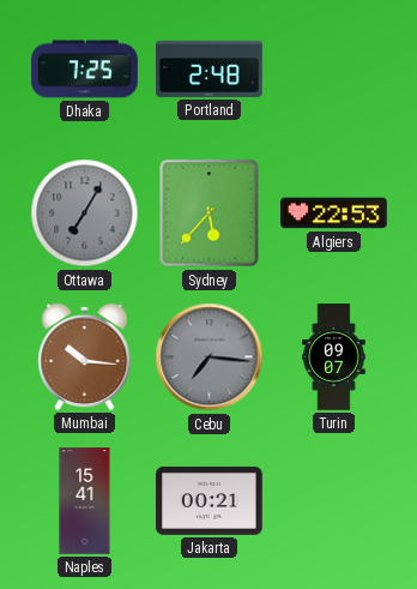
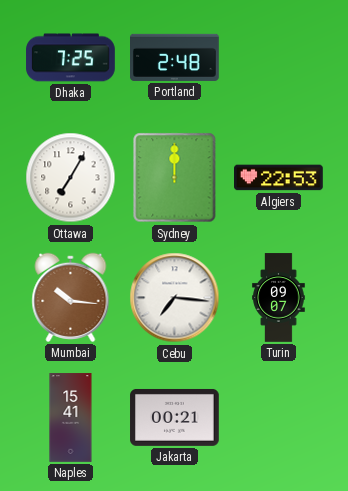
Ottawa dial: grey -> white (71, 178)
Sydney: 5:37 -> 12:00 (175, 178)
Cebu dial: grey -> white (175, 298)
